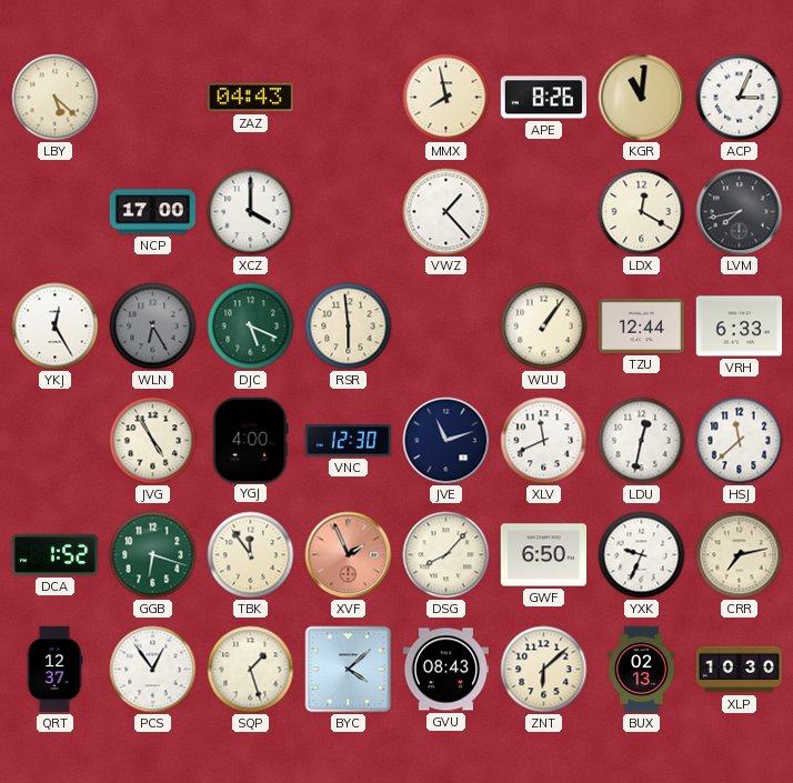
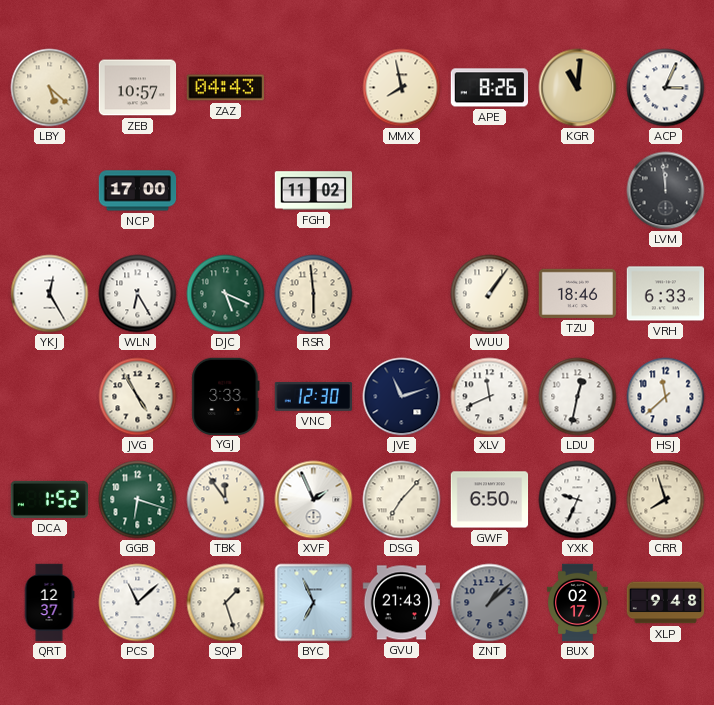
ZEB: none -> 10:57 (138, 88)
XCZ: 4:00 -> none (251, 212)
FGH: none -> 11:02 (314, 191)
VWZ: 1:23 -> none (446, 212)
LDX: 12:20 -> none (642, 212)
LVM: 7:43 -> 11:59 (666, 191)
WLN dial: grey -> white (138, 294)
TZU: 12:44 -> 18:46 (577, 293)
YGJ: 4:00 -> 3:33 (226, 396)
XVF dial: salmon -> white (314, 500)
DSG: 8:07 -> 7:07 (402, 500)
CRR: 7:13 -> 7:57 (666, 500)
PCS: 12:54 -> 11:08 (138, 603)
BYC: 4:08 -> 6:56 (314, 603)
GVU: 08:43 -> 21:43 (402, 603)
ZNT: 6:08 -> 1:08 (490, 603)
ZNT dial: cream -> grey (490, 603)
BUX: 02:13 -> 02:17 (578, 603)
XLP: 10:30 -> 9:48 (666, 603)
